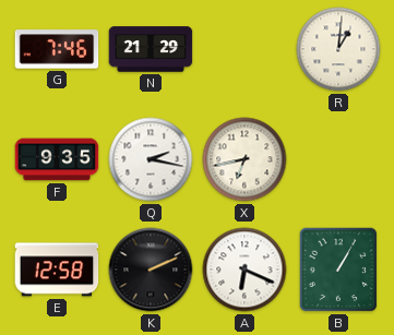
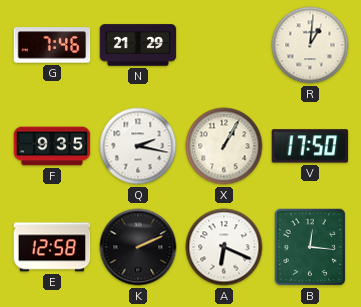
X: 6:43 -> 1:05 (224, 146)
V: none -> 17:50 (310, 146)
B: 1:05 -> 12:16 (310, 247)
